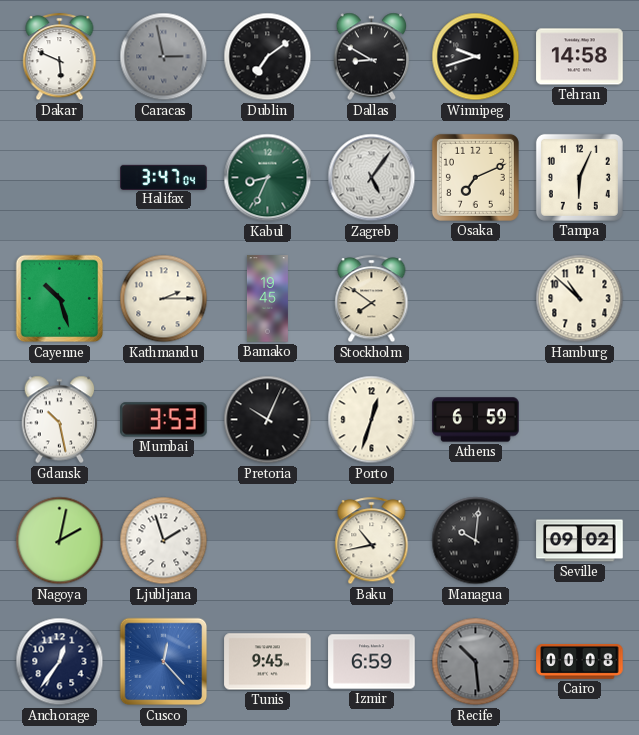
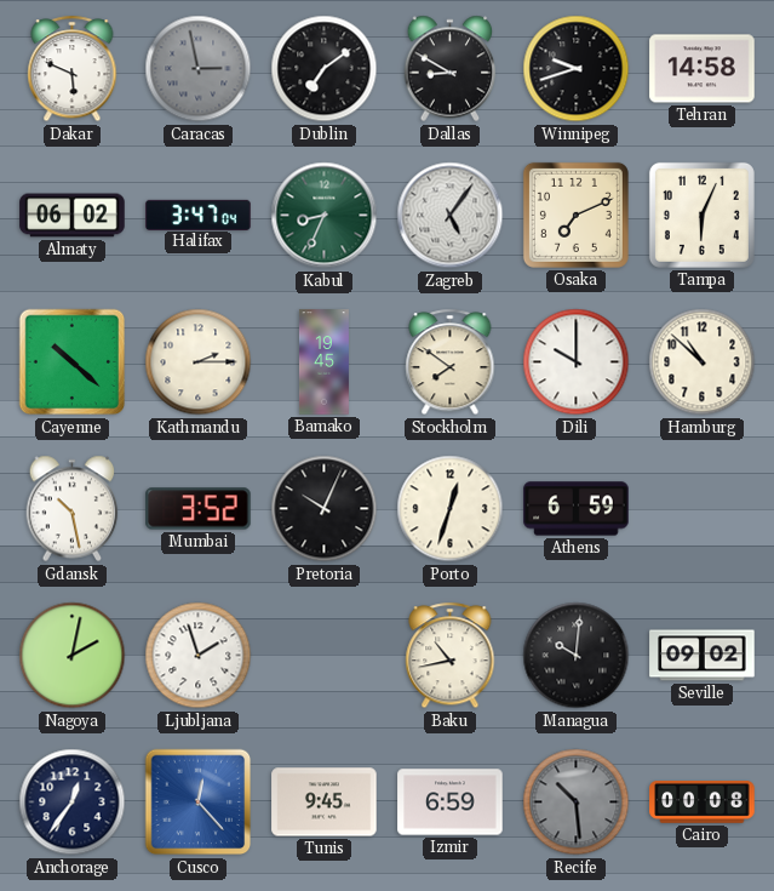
Almaty: none -> 06:02 (73, 216)
Cayenne: 10:27 -> 10:22 (73, 362)
Dili: none -> 10:00 (577, 362)
Mumbai: 3:53 -> 3:52 (199, 509)
